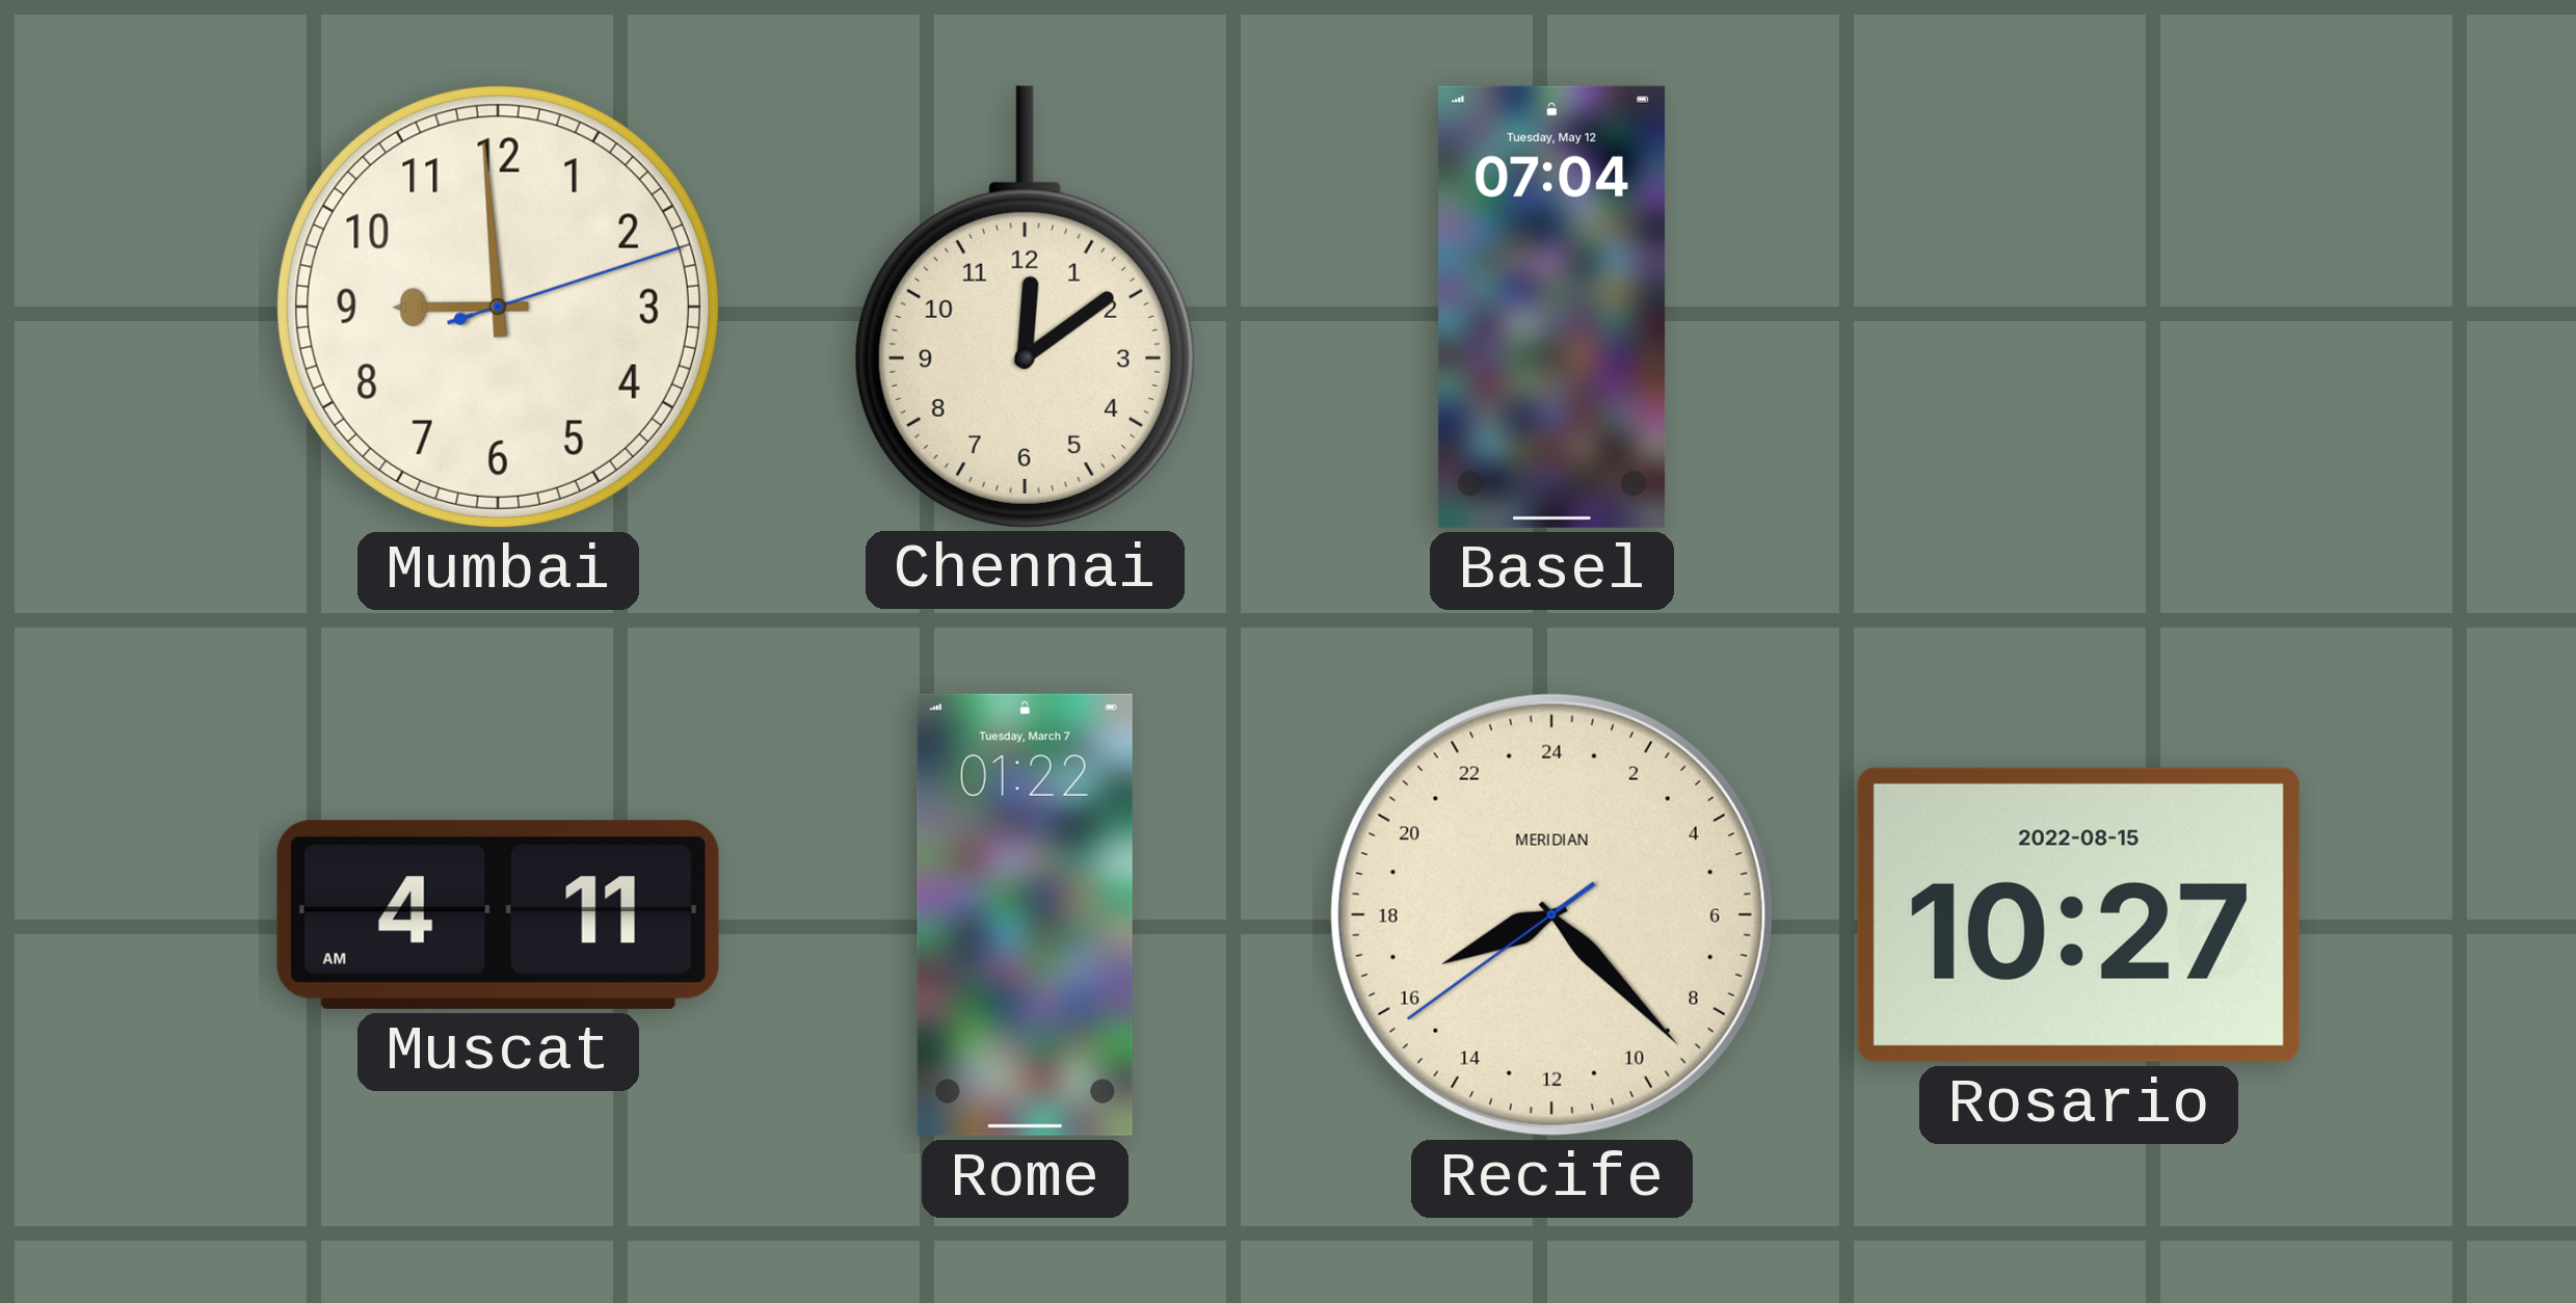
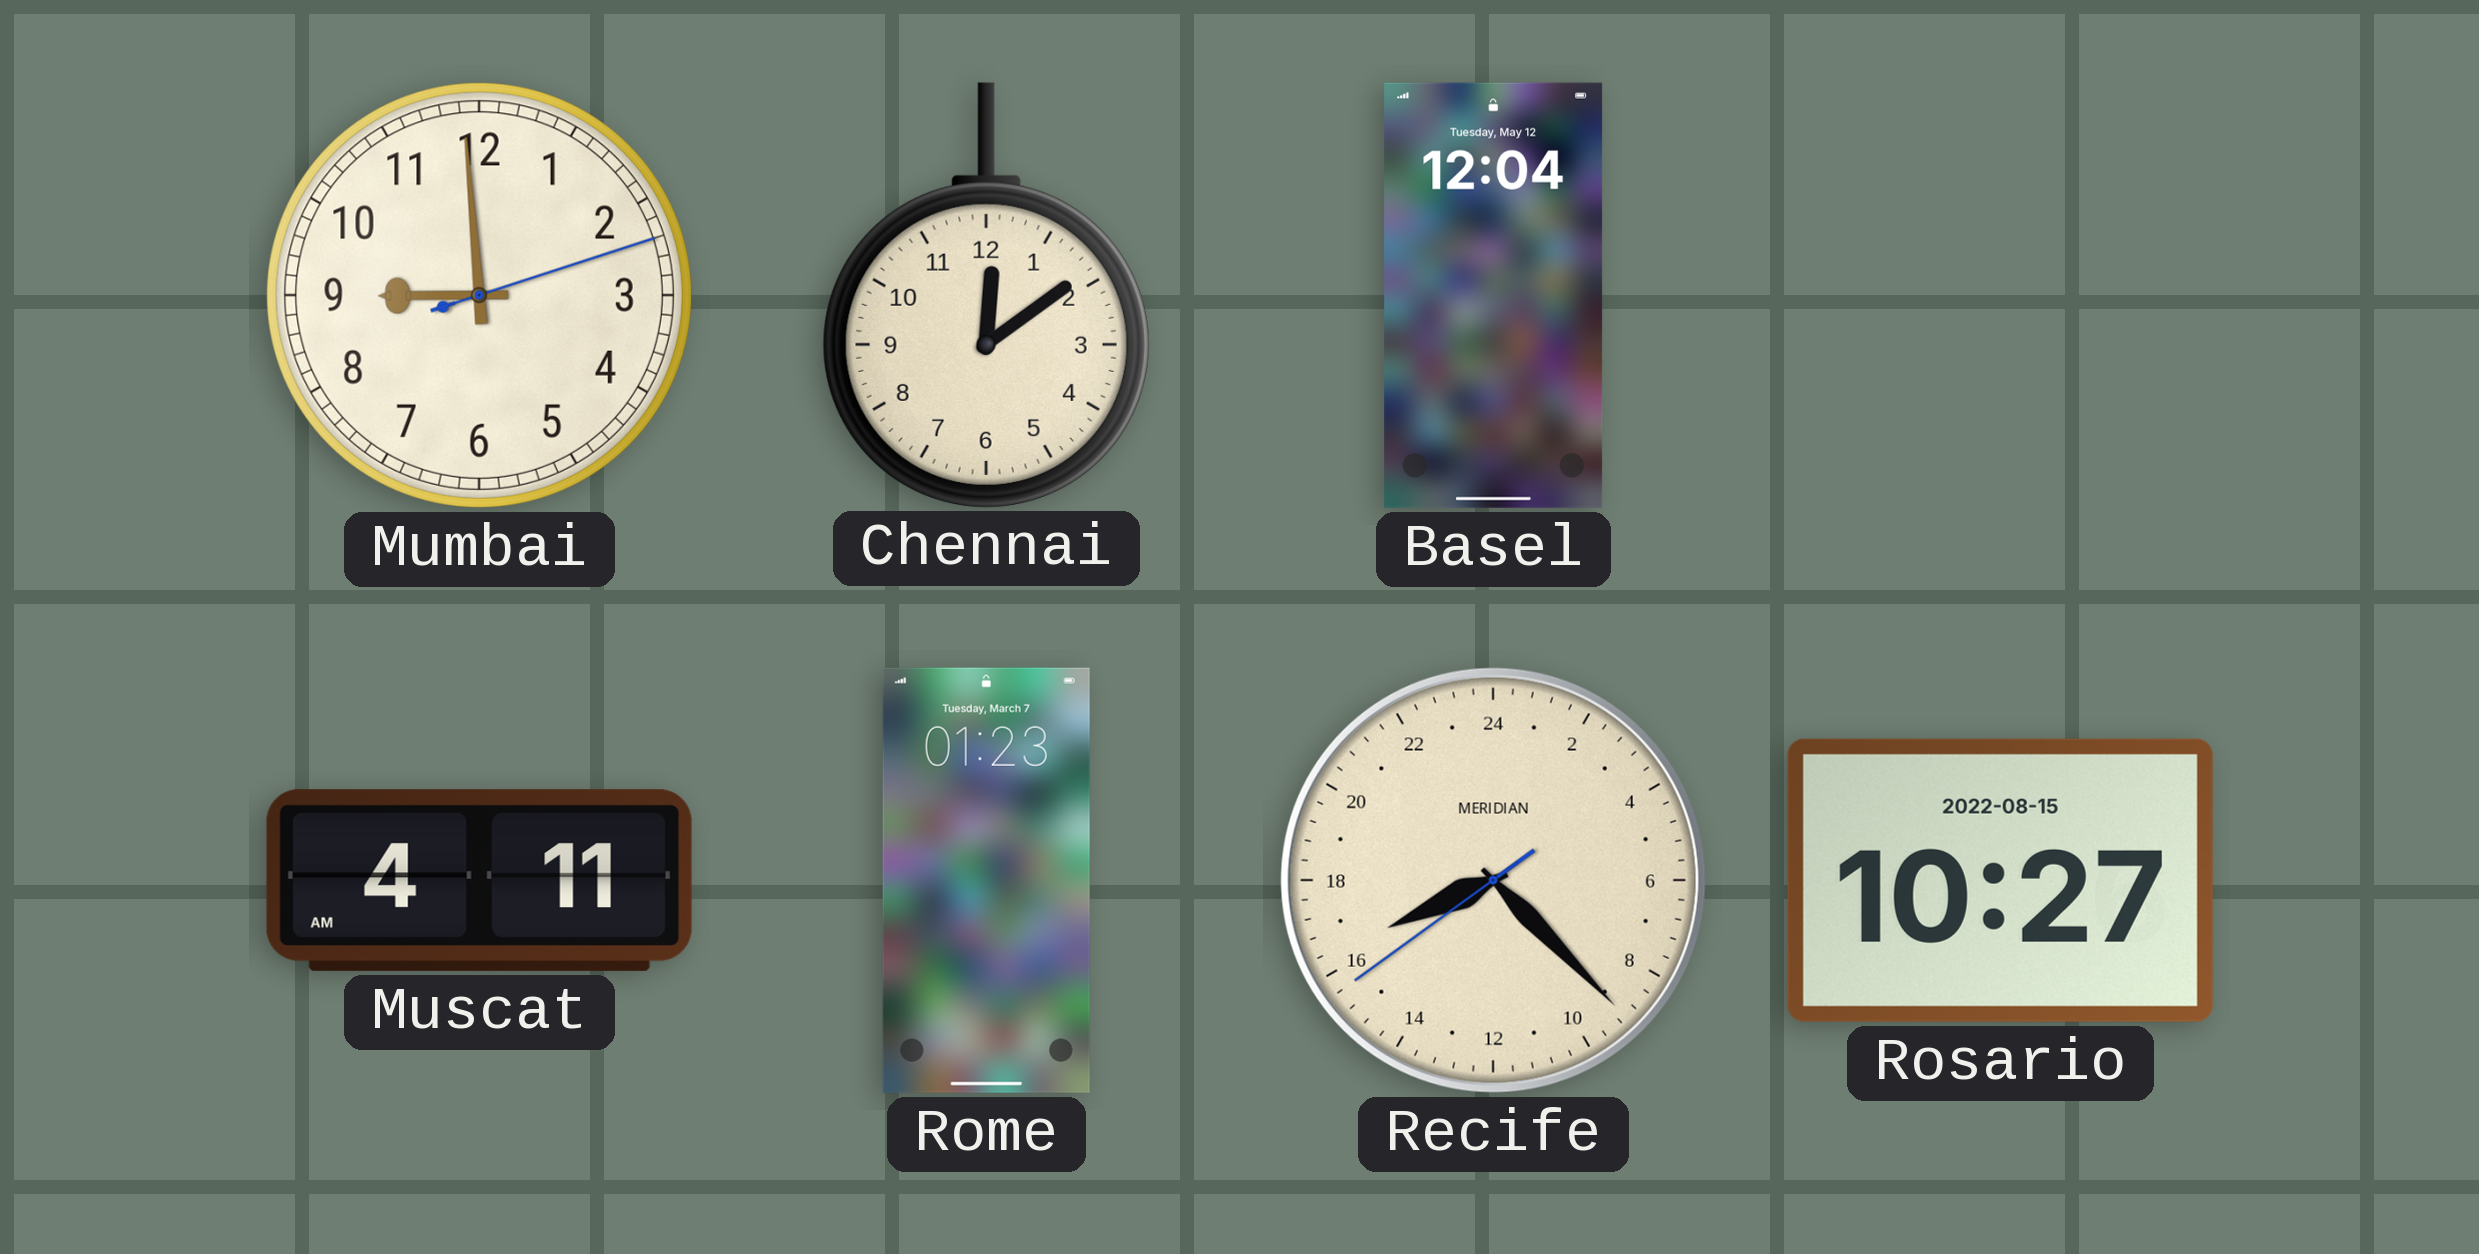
Basel: 07:04 -> 12:04 (1494, 295)
Rome: 01:22 -> 01:23 (986, 880)
